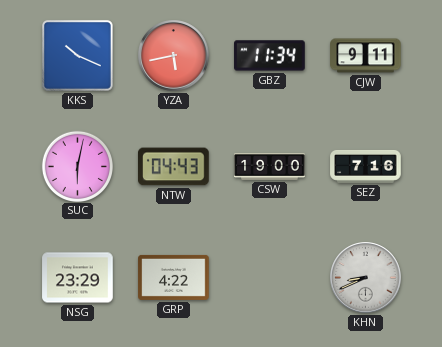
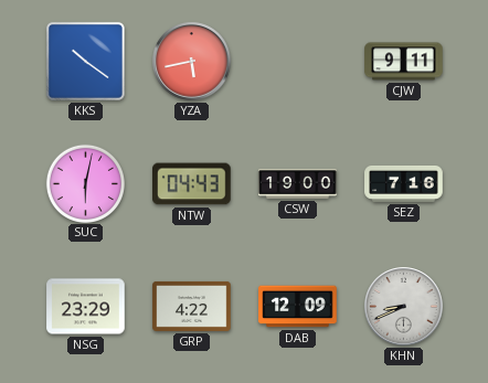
KKS: 10:19 -> 10:21 (85, 61)
GBZ: 11:34 -> none (270, 56)
DAB: none -> 12:09 (298, 307)
